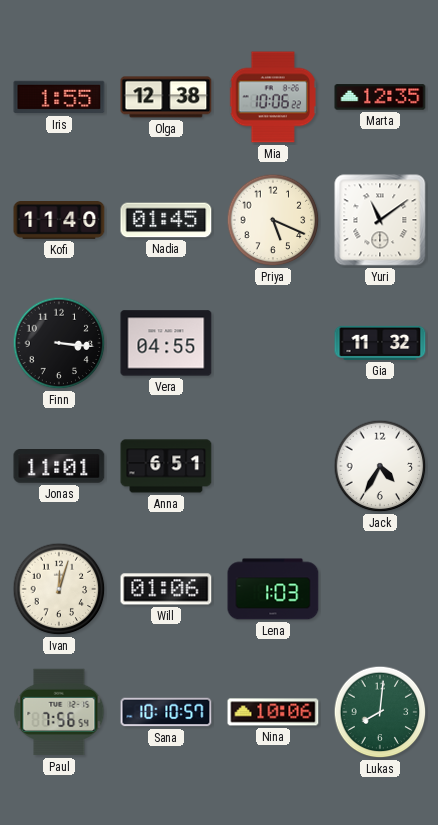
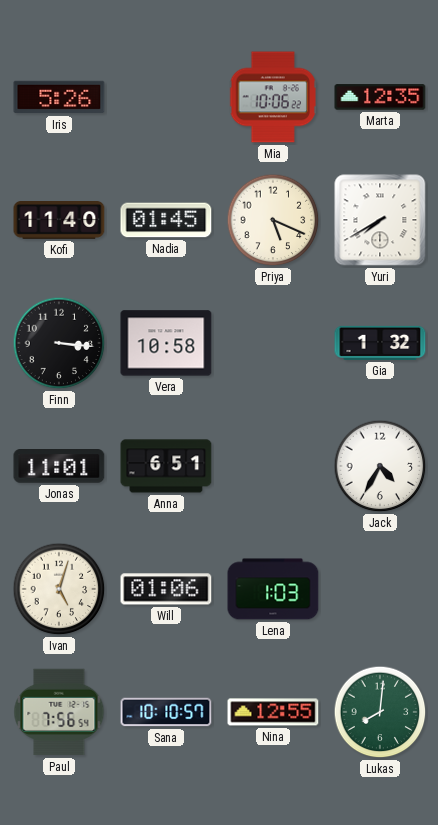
Iris: 1:55 -> 5:26 (59, 97)
Olga: 12:38 -> none (166, 97)
Yuri: 11:09 -> 7:40 (380, 220)
Vera: 04:55 -> 10:58 (166, 343)
Gia: 11:32 -> 1:32 (380, 343)
Ivan: 12:03 -> 5:03 (59, 589)
Nina: 10:06 -> 12:55 (273, 712)
